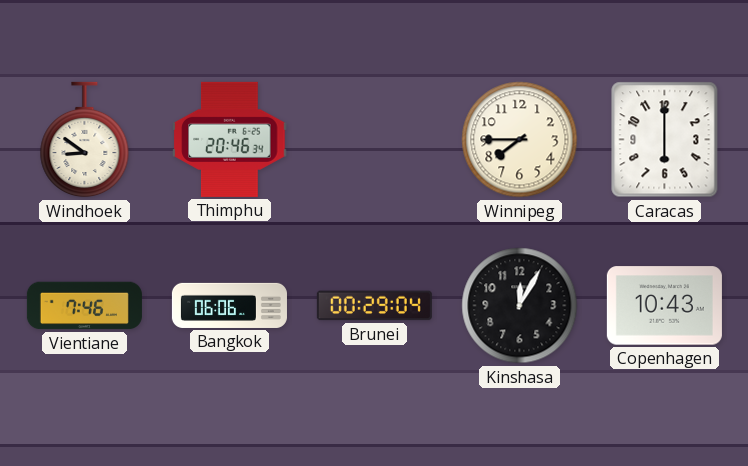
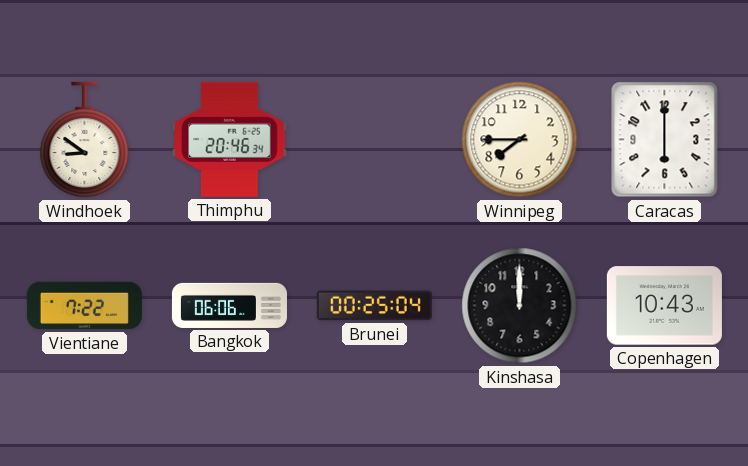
Vientiane: 7:46 -> 7:22 (84, 306)
Brunei: 00:29 -> 00:25 (374, 306)
Kinshasa: 12:05 -> 12:00 (520, 306)
